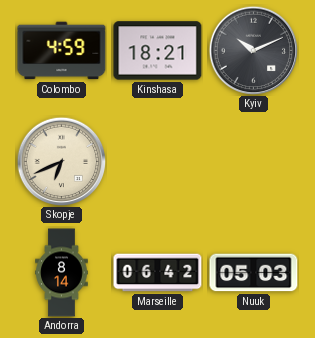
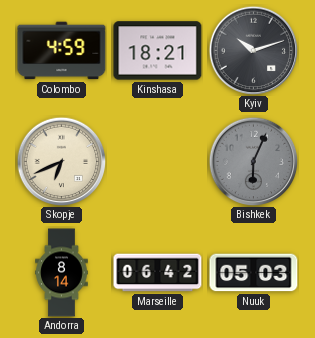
Kyiv: 10:11 -> 10:12 (253, 50)
Bishkek: none -> 6:04 (253, 161)
